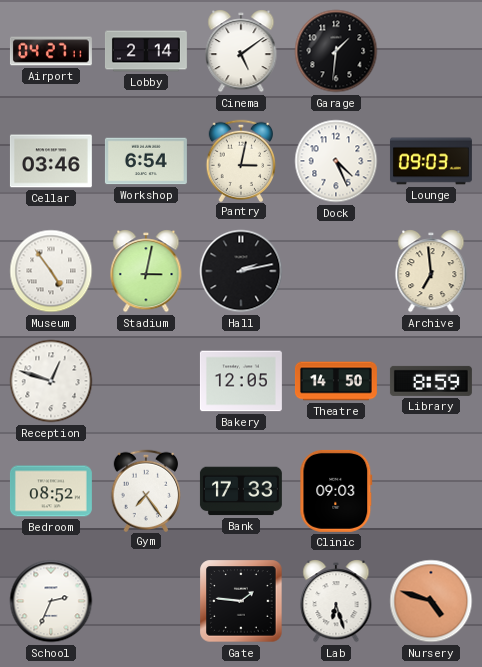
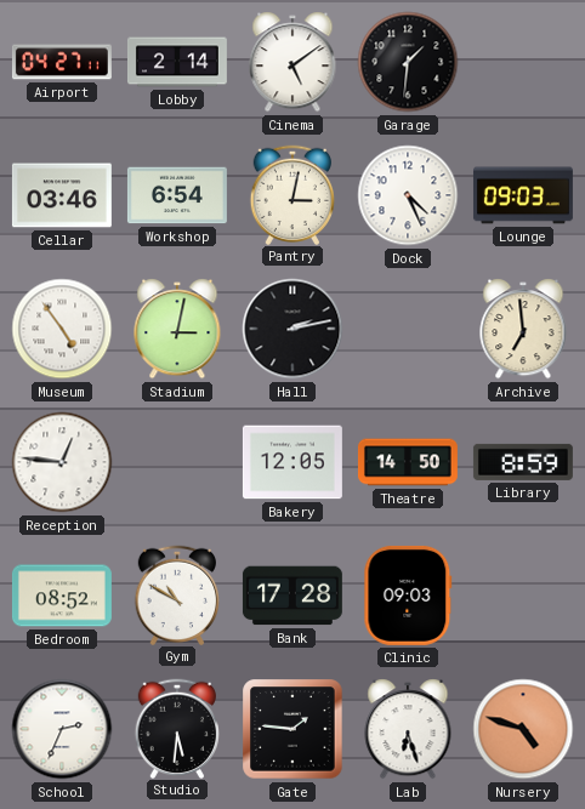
Reception: 12:48 -> 12:46 (62, 462)
Gym: 7:24 -> 10:50 (176, 594)
Bank: 17:33 -> 17:28 (292, 596)
Studio: none -> 5:31 (176, 728)
